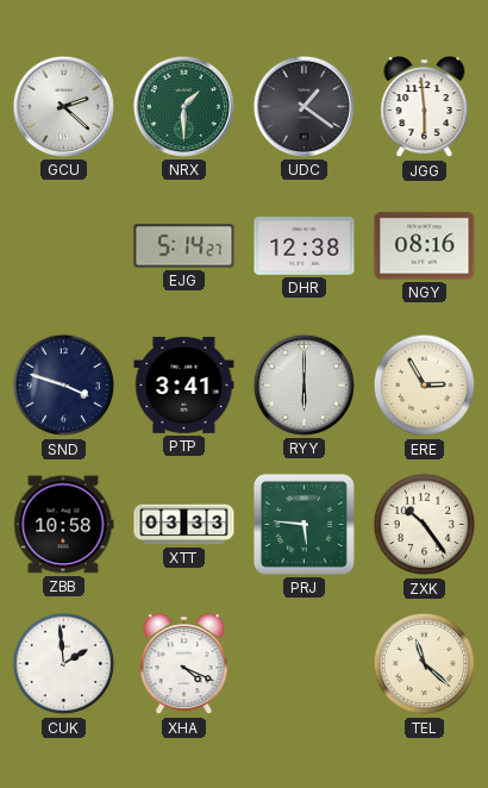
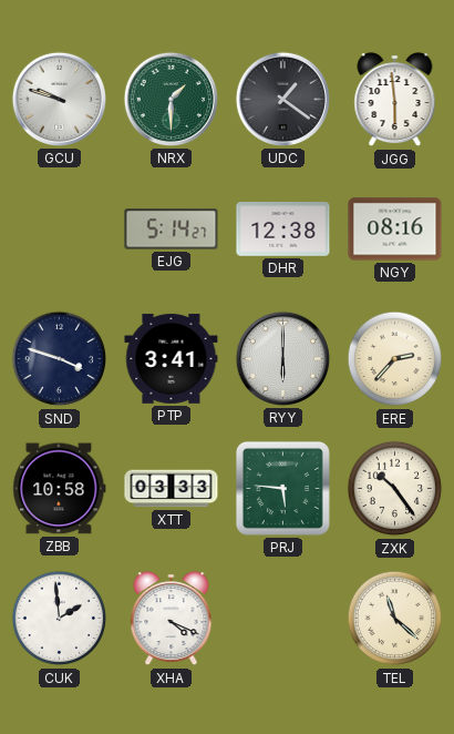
GCU: 2:22 -> 9:48 (59, 99)
ERE: 2:55 -> 2:37 (395, 359)
